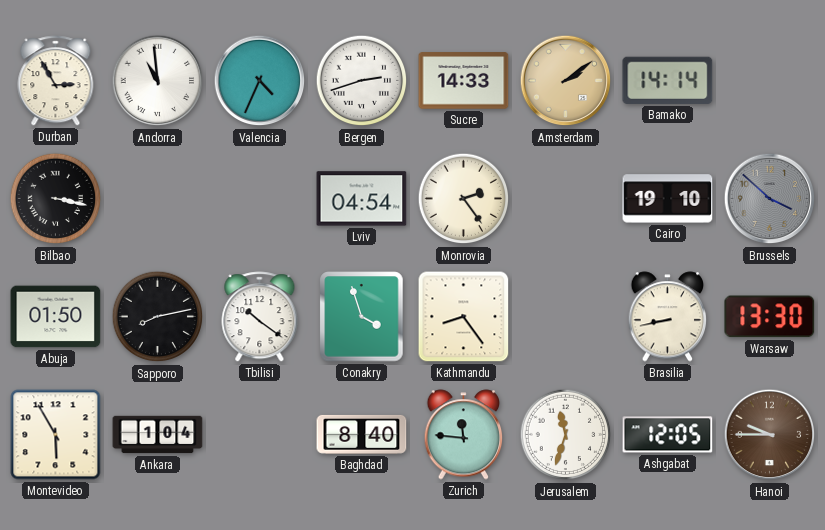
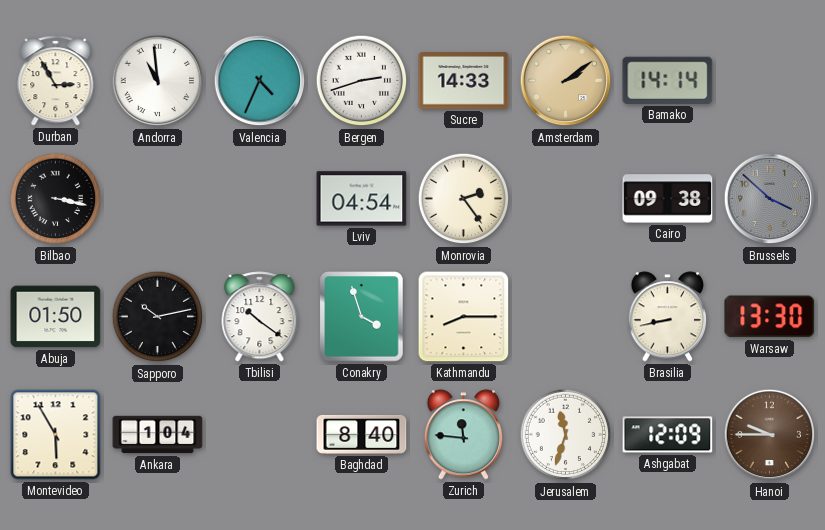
Cairo: 19:10 -> 09:38 (668, 199)
Sapporo: 8:13 -> 10:13 (158, 317)
Kathmandu: 8:24 -> 8:15 (464, 317)
Ashgabat: 12:05 -> 12:09 (668, 435)
